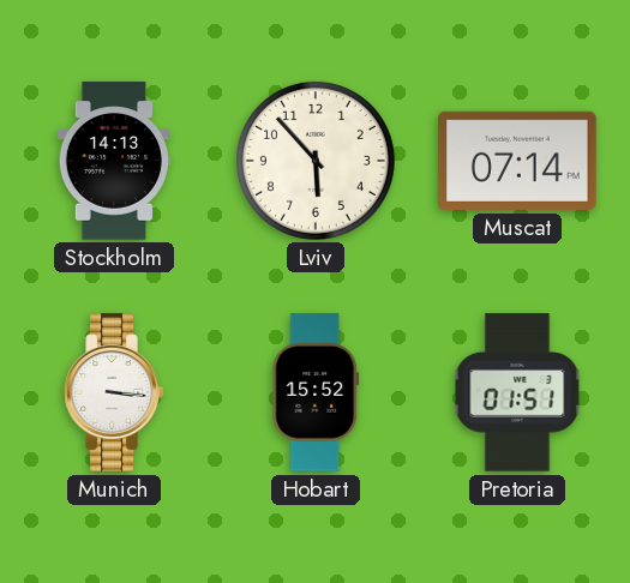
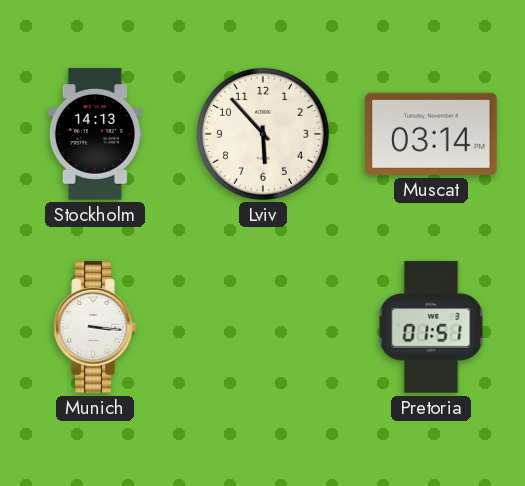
Muscat: 07:14 -> 03:14 (431, 134)
Hobart: 15:52 -> none (316, 392)
